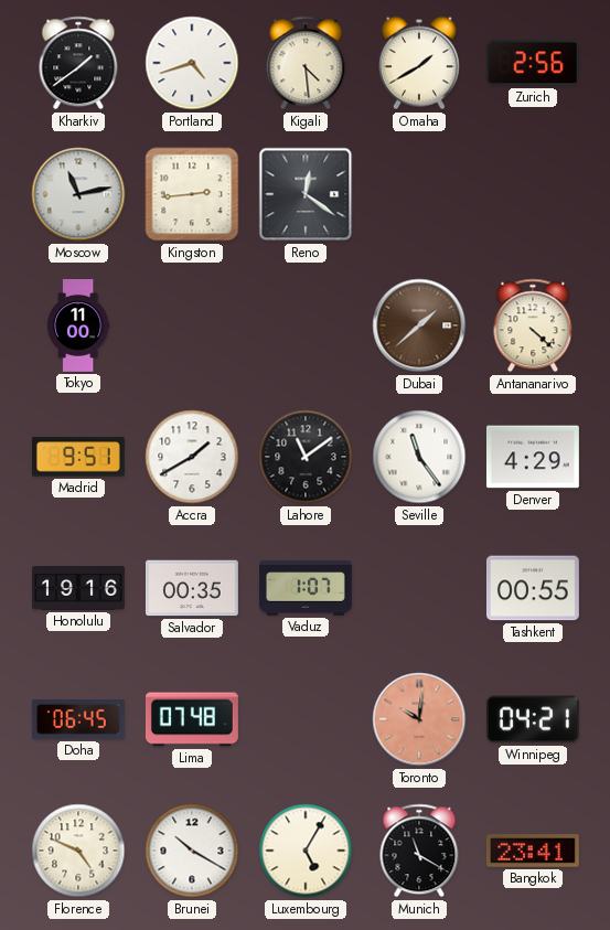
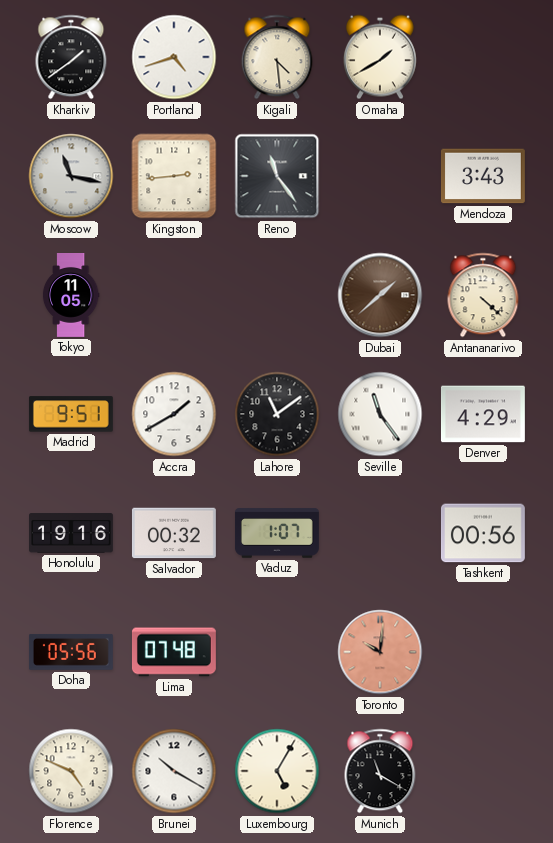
Zurich: 2:56 -> none (533, 63)
Moscow: 11:13 -> 11:17 (71, 176)
Reno: 12:21 -> 11:24 (277, 176)
Mendoza: none -> 3:43 (483, 176)
Tokyo: 11:00 -> 11:05 (71, 296)
Salvador: 00:35 -> 00:32 (174, 533)
Tashkent: 00:55 -> 00:56 (483, 533)
Doha: 06:45 -> 05:56 (71, 652)
Winnipeg: 04:21 -> none (533, 719)
Bangkok: 23:41 -> none (533, 851)
